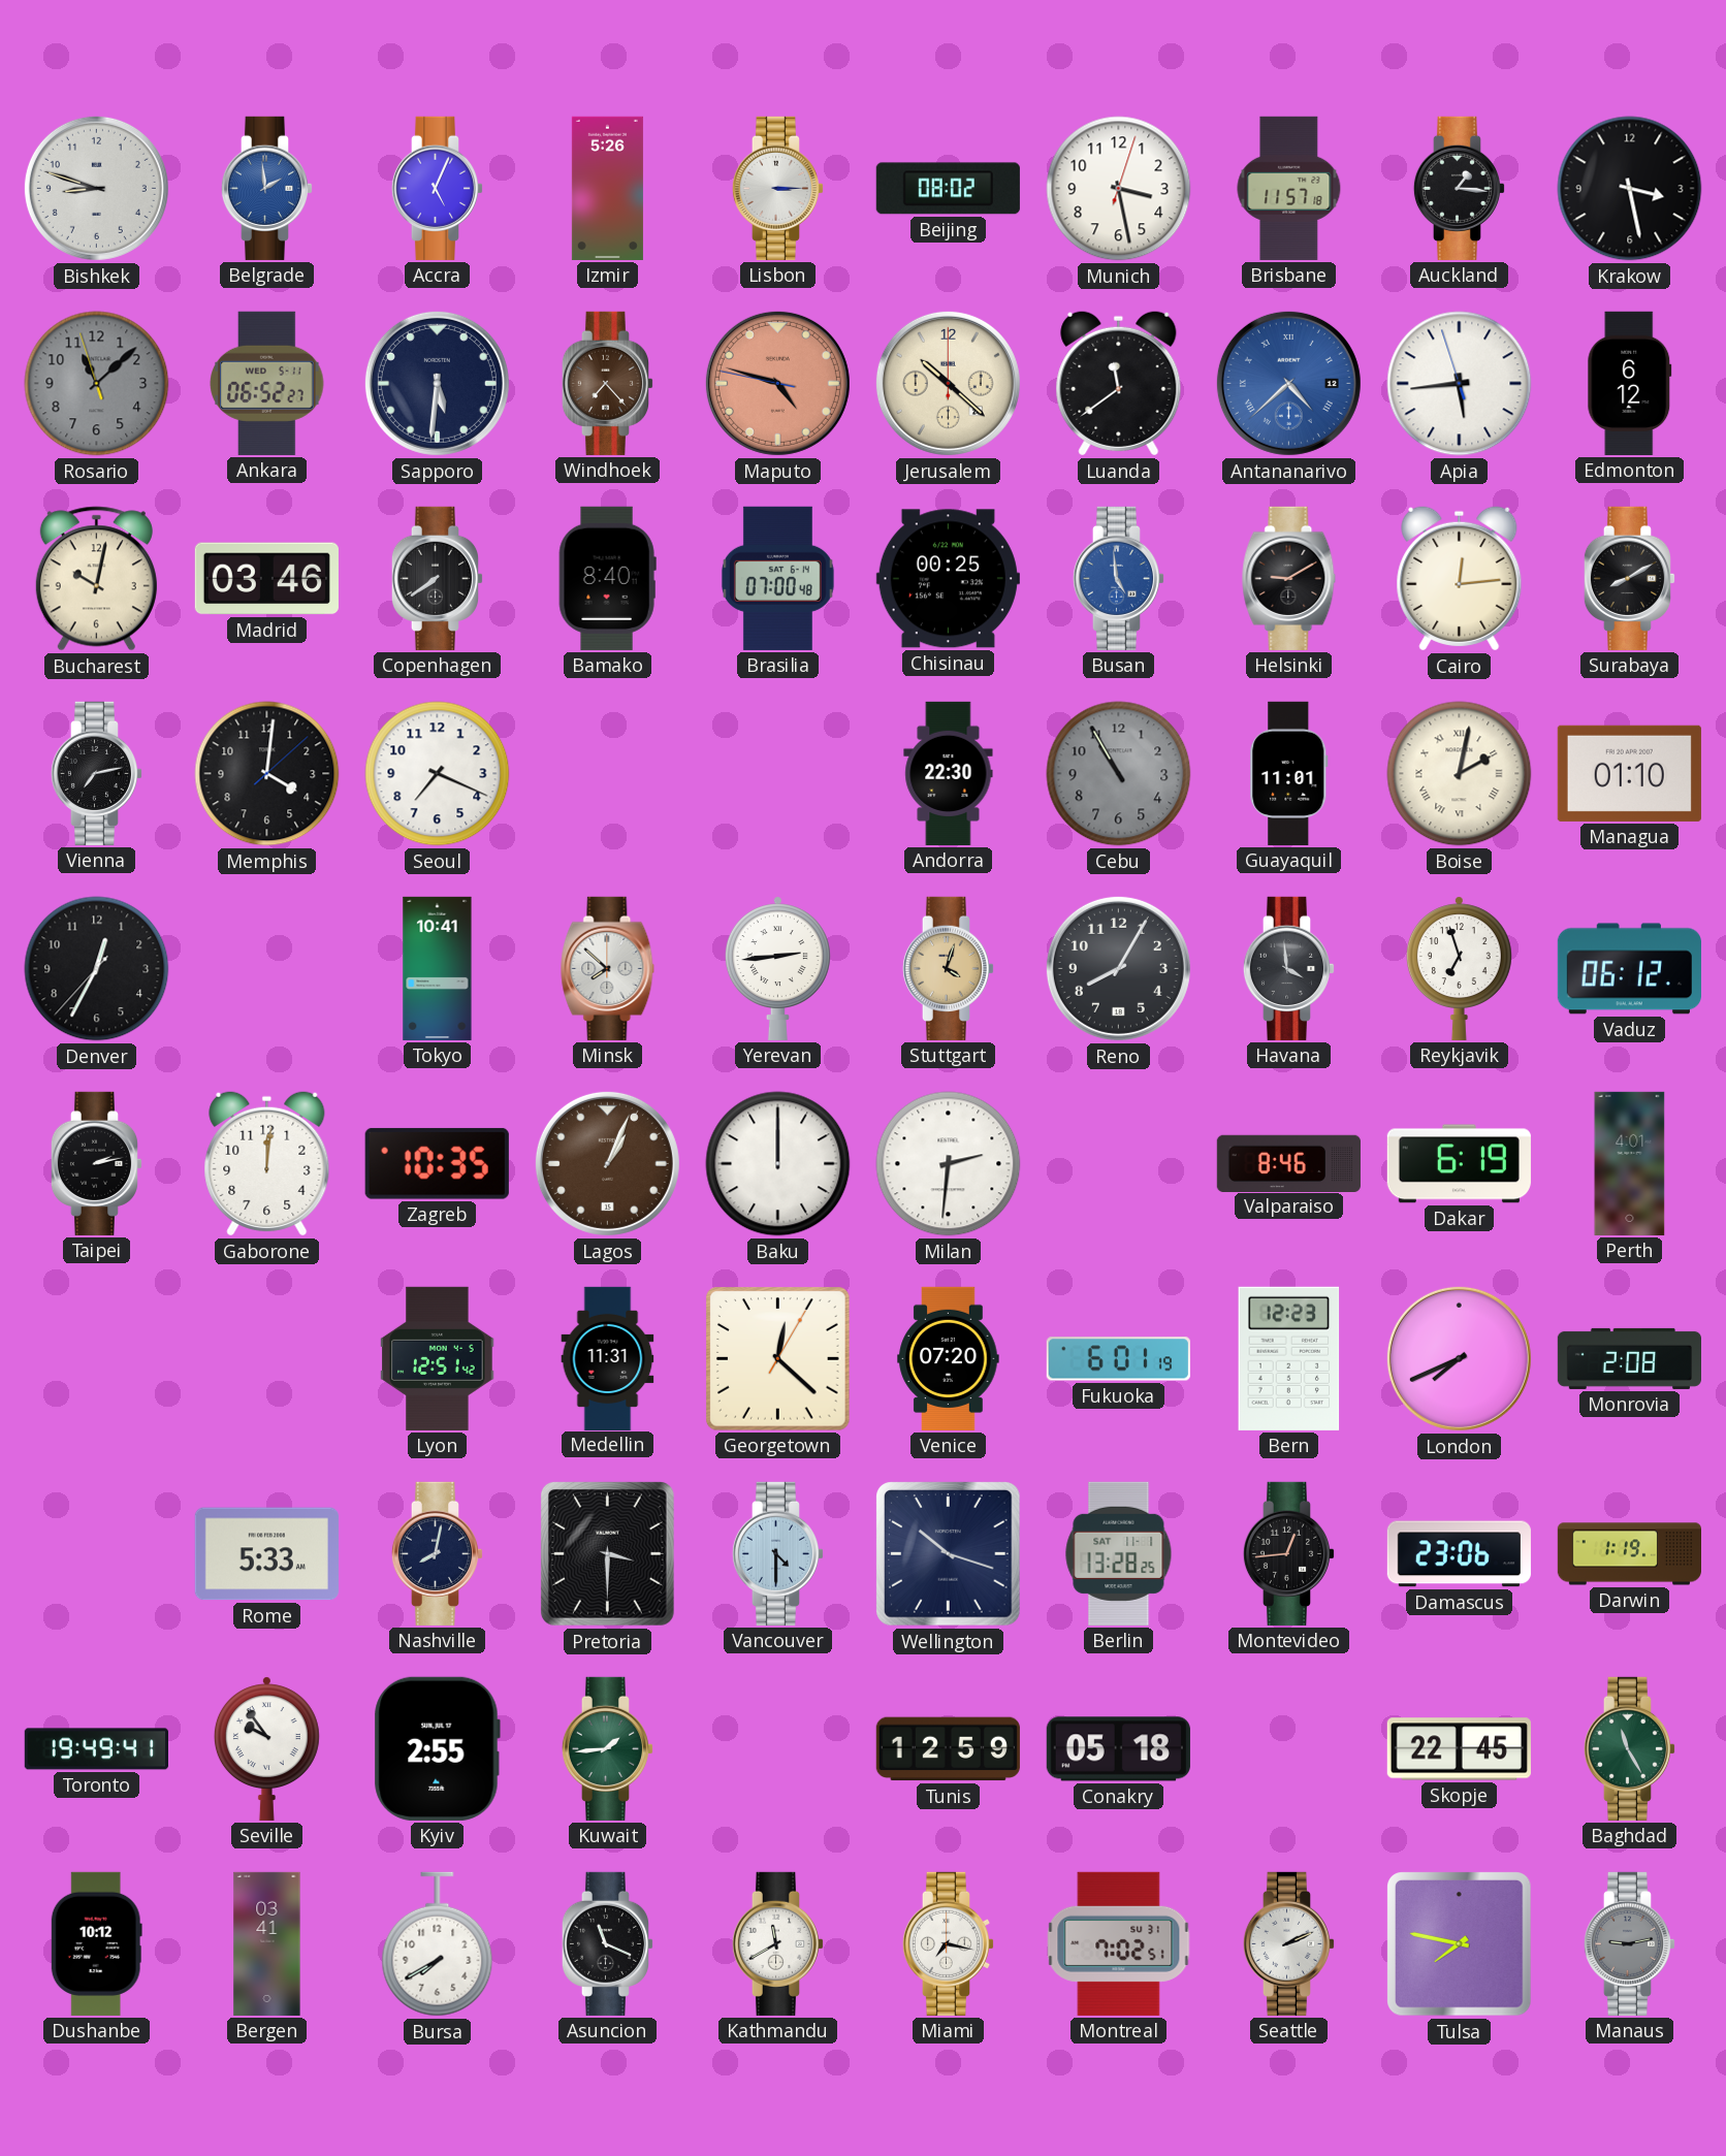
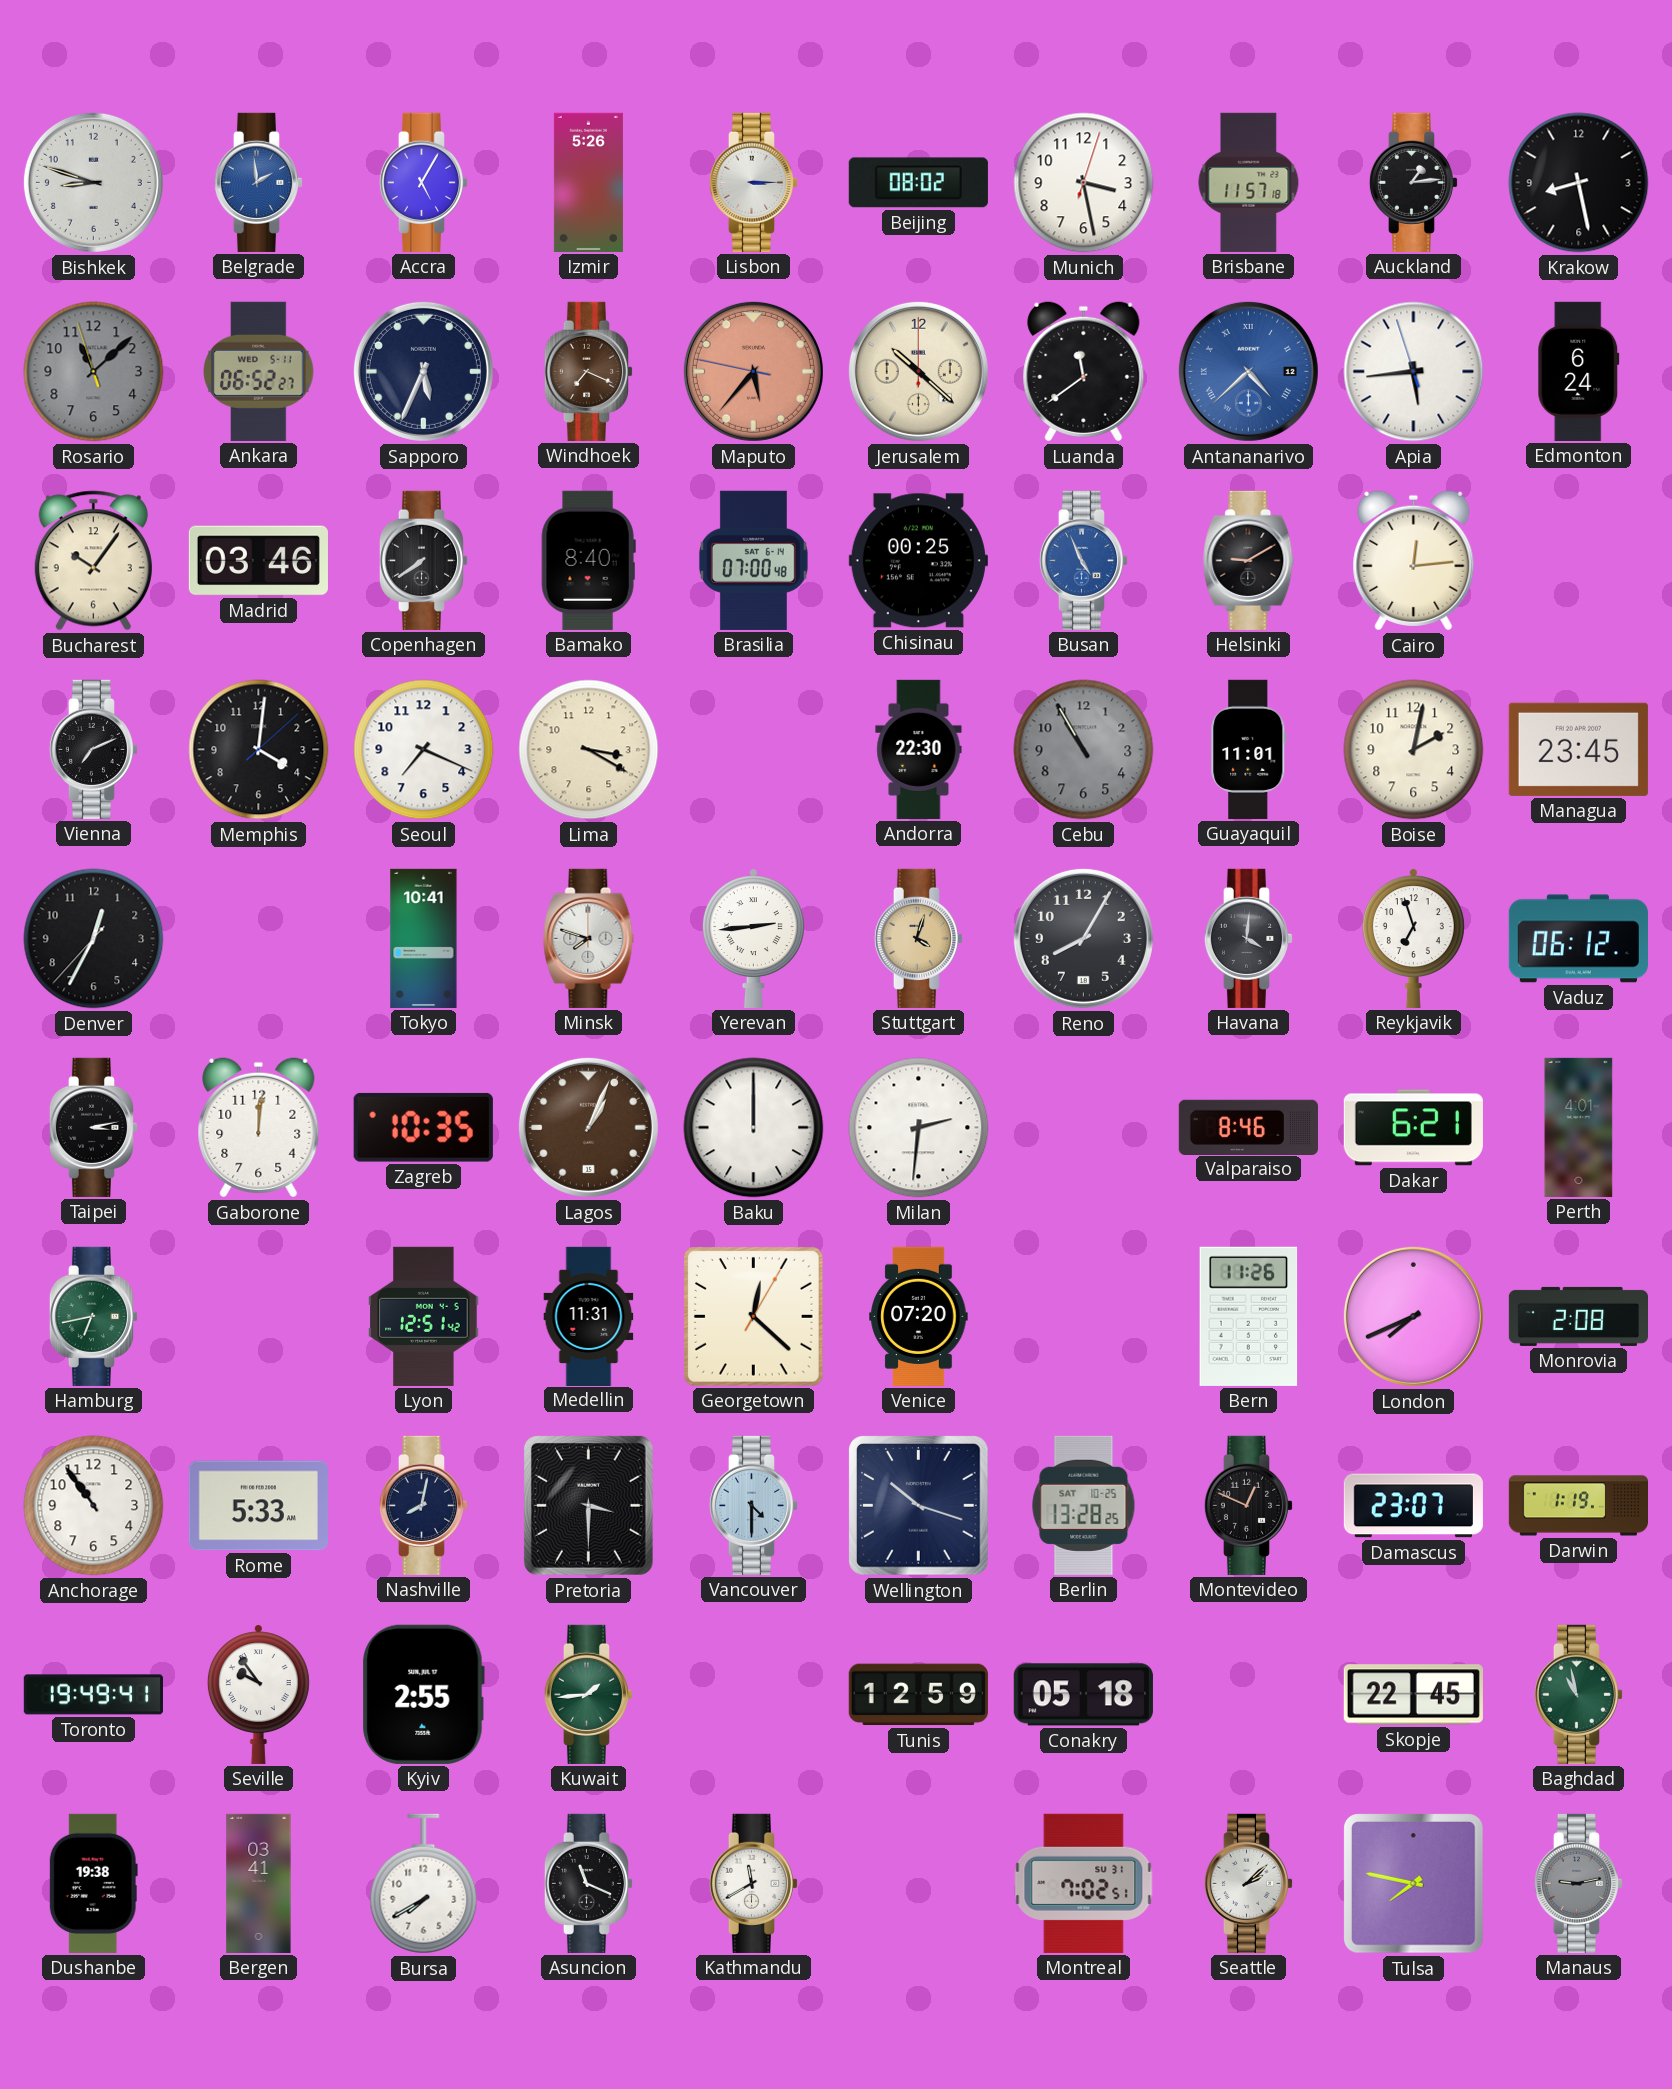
Accra: 5:04 -> 5:05 (424, 182)
Auckland: 1:16 -> 1:14 (1414, 182)
Krakow: 3:28 -> 8:28 (1579, 183)
Sapporo: 5:31 -> 5:34 (423, 371)
Windhoek: 7:23 -> 7:19 (589, 371)
Maputo: 4:47 -> 5:36 (753, 371)
Edmonton: 6:12 -> 6:24 (1579, 371)
Bucharest: 10:02 -> 10:06 (93, 561)
Busan: 4:59 -> 4:56 (1084, 560)
Surabaya: 8:10 -> none (1630, 578)
Vienna: 7:13 -> 7:11 (94, 749)
Lima: none -> 3:20 (589, 750)
Boise numerals: Roman -> Arabic (1414, 750)
Managua: 01:10 -> 23:45 (1578, 749)
Minsk: 7:52 -> 7:48 (589, 938)
Havana: 3:59 -> 4:01 (1249, 938)
Taipei: 2:13 -> 3:13 (94, 1127)
Dakar: 6:19 -> 6:21 (1413, 1128)
Hamburg: none -> 6:43 (94, 1316)
Fukuoka: 6:01 -> none (1118, 1359)
Bern: 12:23 -> 11:26 (1249, 1316)
Anchorage: none -> 10:54 (94, 1506)
Berlin date: SAT 11-1 -> SAT 10-25 (1084, 1505)
Montevideo: 12:44 -> 12:49 (1249, 1505)
Damascus: 23:06 -> 23:07 (1413, 1506)
Baghdad: 11:25 -> 10:58 (1579, 1694)
Dushanbe: 10:12 -> 19:38 (93, 1883)
Miami: 7:17 -> none (949, 1943)
Seattle: 2:11 -> 2:08 (1249, 1883)
